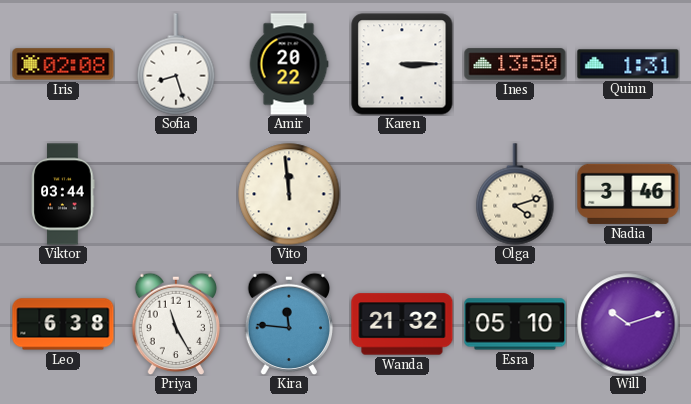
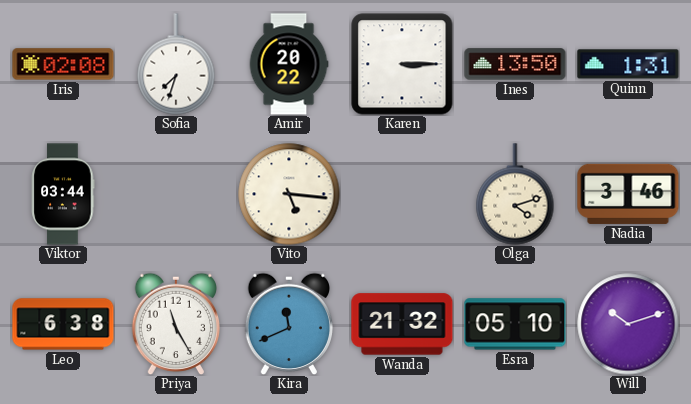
Sofia: 8:27 -> 7:33 (176, 64)
Vito: 11:59 -> 5:16 (289, 194)
Kira: 11:46 -> 11:41 (288, 324)
